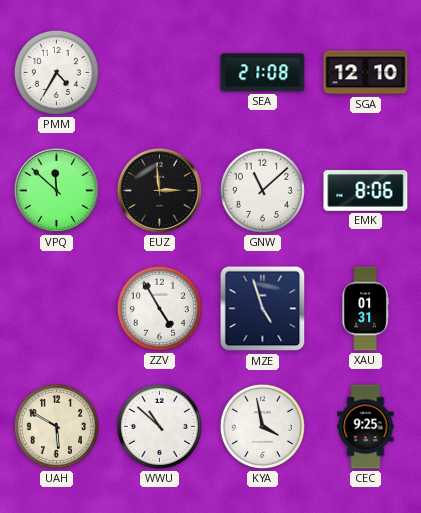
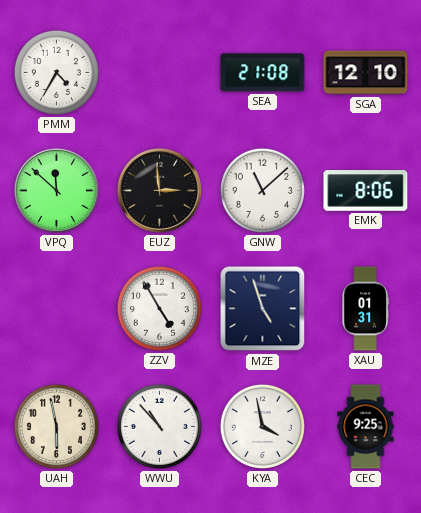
UAH: 5:50 -> 5:58 (56, 426)
WWU: 10:52 -> 10:53 (159, 426)
